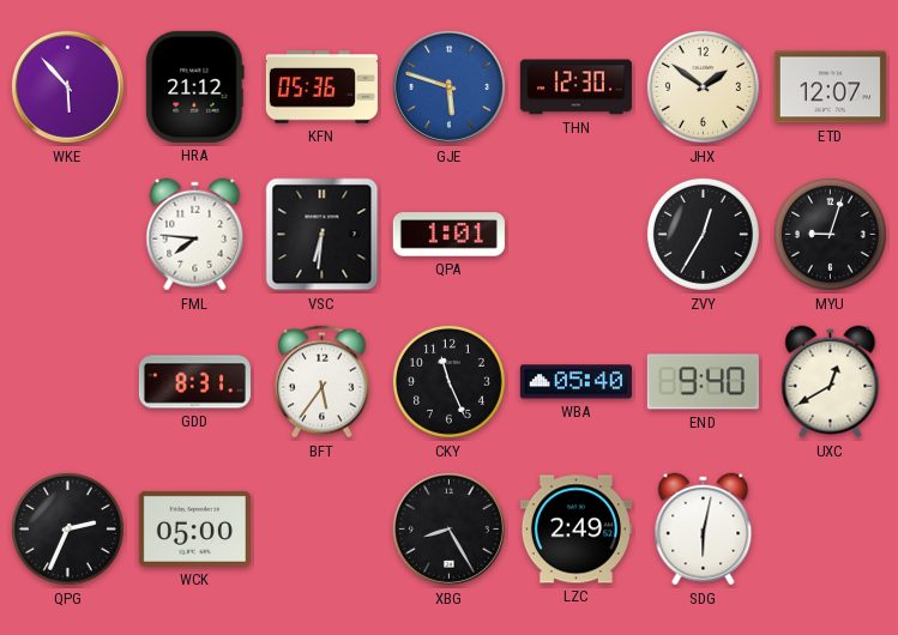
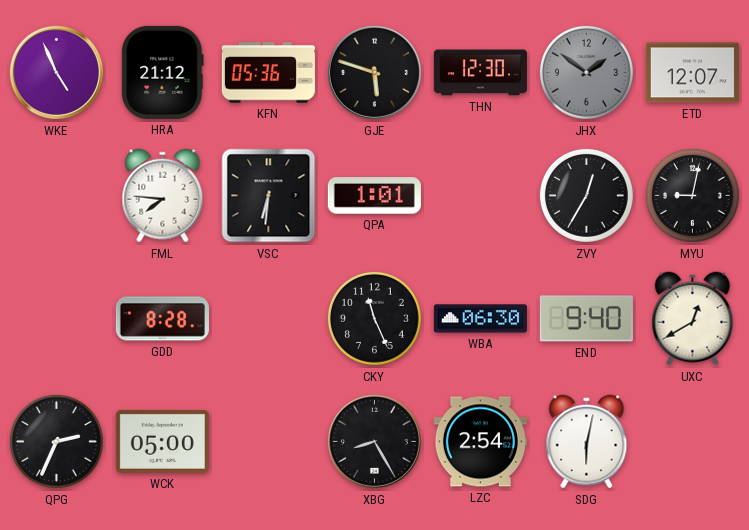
WKE: 5:53 -> 4:56 (56, 72)
GJE dial: blue -> black (374, 72)
JHX dial: cream -> grey (586, 72)
MYU: 9:03 -> 9:02 (692, 195)
GDD: 8:31 -> 8:28 (162, 319)
BFT: 5:36 -> none (323, 382)
WBA: 05:40 -> 06:30 (480, 319)
LZC: 2:49 -> 2:54 (480, 442)
